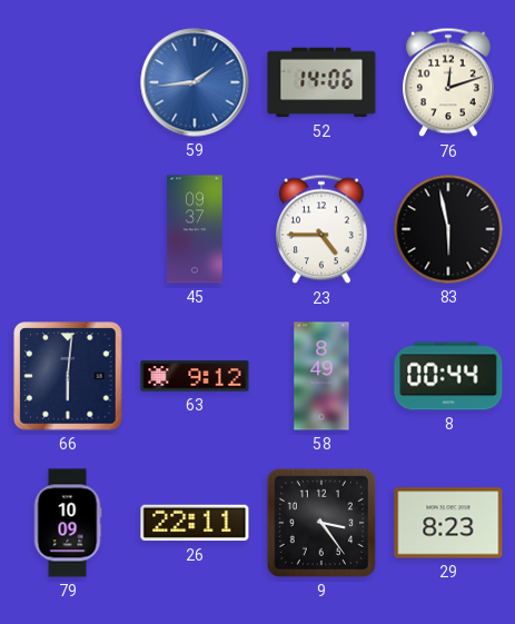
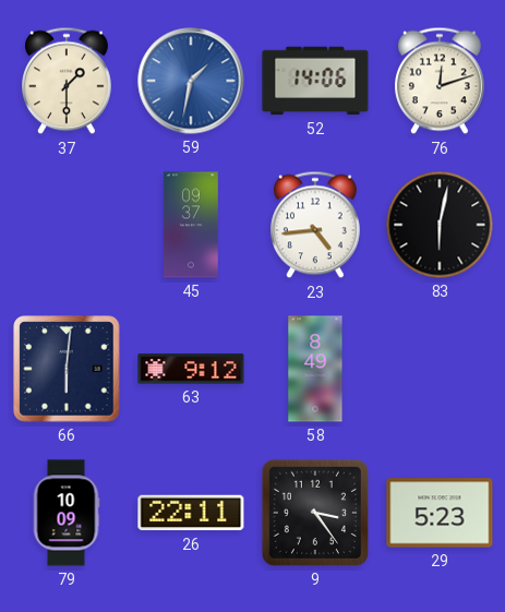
37: none -> 1:30 (68, 81)
59: 1:44 -> 1:32 (191, 81)
23: 4:45 -> 4:44 (316, 225)
83: 5:58 -> 6:02 (440, 225)
8: 00:44 -> none (448, 376)
29: 8:23 -> 5:23 (440, 513)
